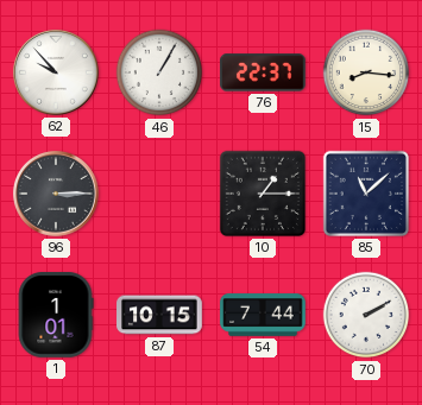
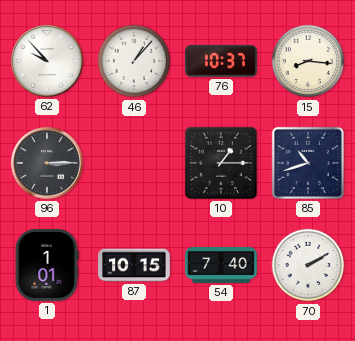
46: 1:05 -> 1:07 (134, 61)
76: 22:37 -> 10:37 (221, 61)
85: 11:08 -> 10:42 (308, 163)
54: 7:44 -> 7:40 (221, 265)
